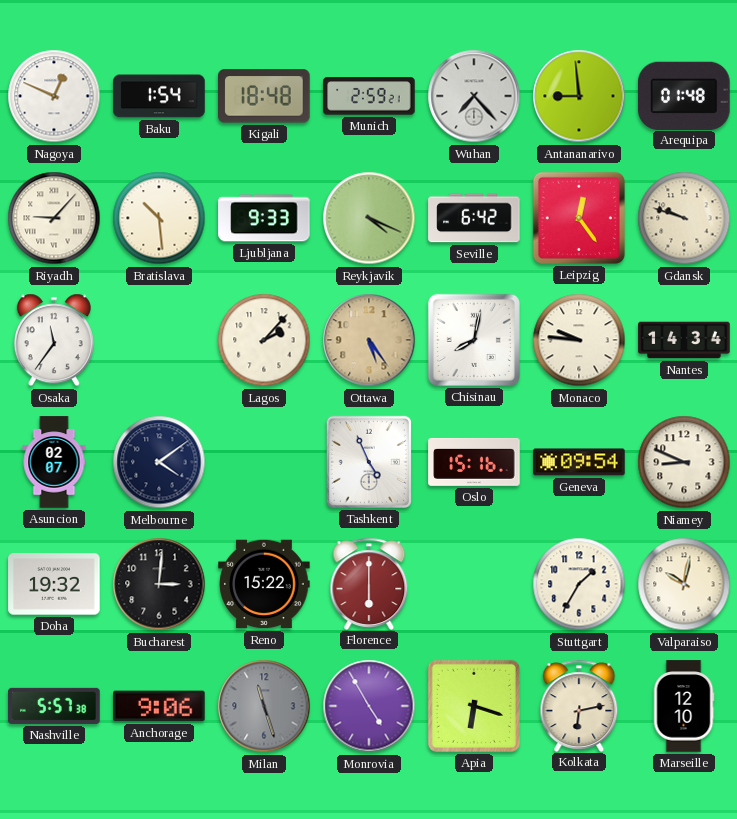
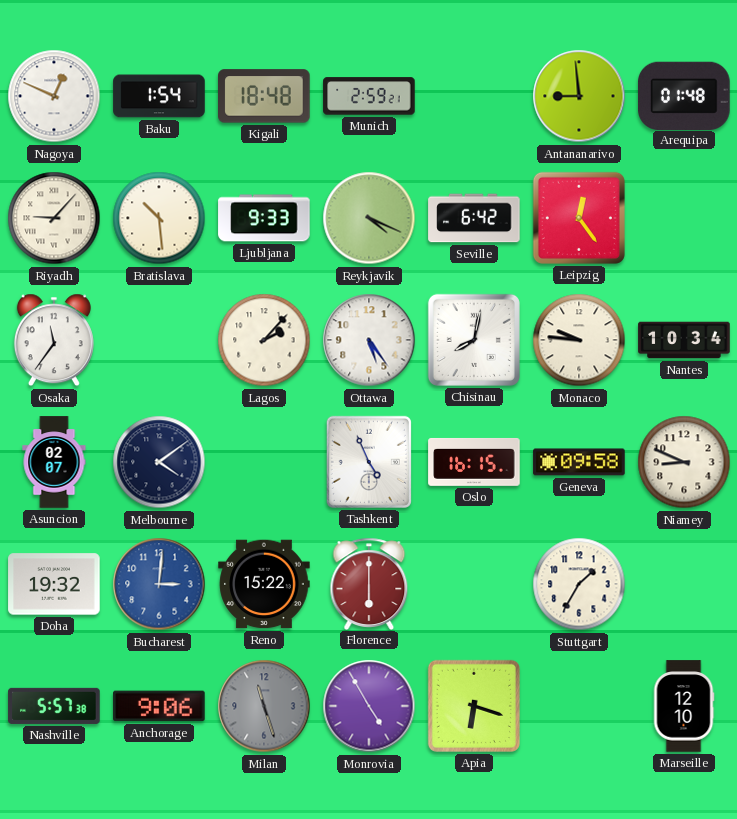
Wuhan: 7:23 -> none (474, 96)
Gdansk: 9:48 -> none (684, 218)
Ottawa dial: champagne -> white (369, 340)
Nantes: 14:34 -> 10:34 (684, 340)
Oslo: 15:16 -> 16:15 (474, 462)
Geneva: 09:54 -> 09:58 (579, 462)
Bucharest dial: black -> blue (159, 584)
Valparaiso: 10:02 -> none (684, 584)
Kolkata: 6:13 -> none (579, 705)
